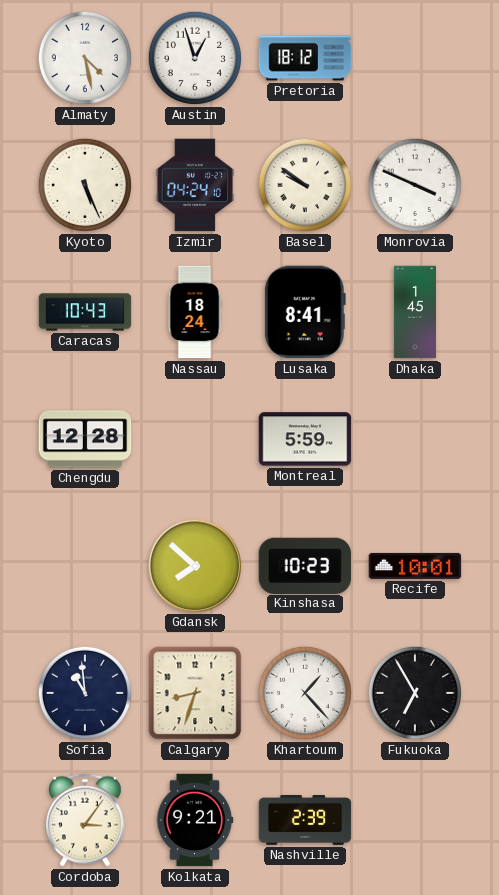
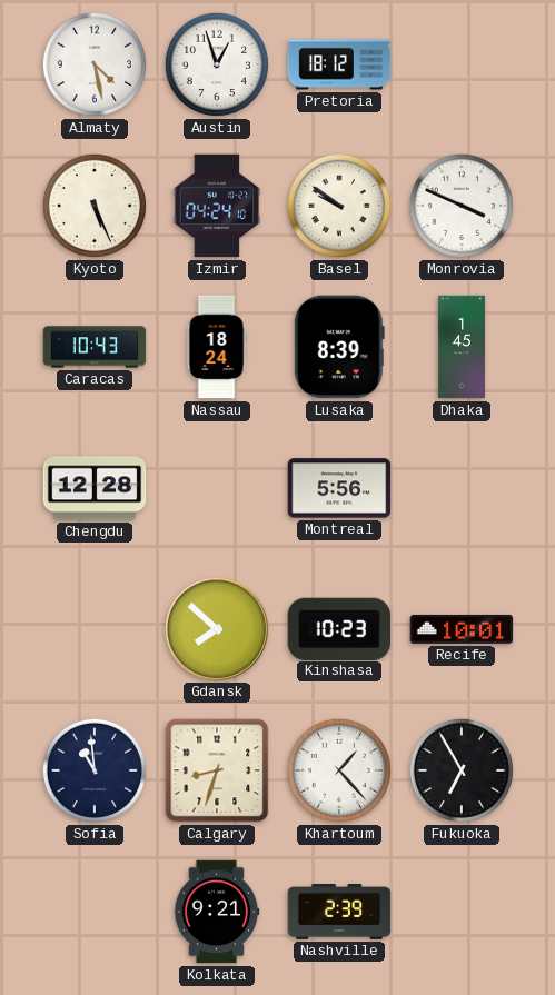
Lusaka: 8:41 -> 8:39 (339, 347)
Montreal: 5:59 -> 5:56 (339, 488)
Cordoba: 3:06 -> none (86, 820)
